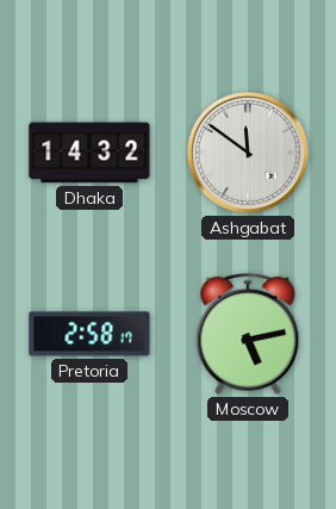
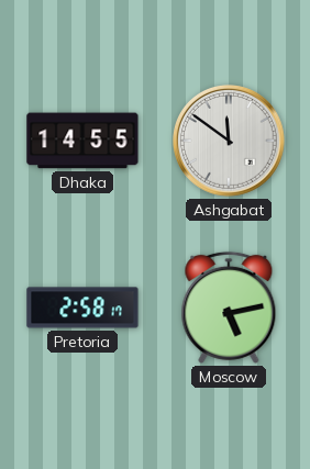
Dhaka: 14:32 -> 14:55 (82, 141)
